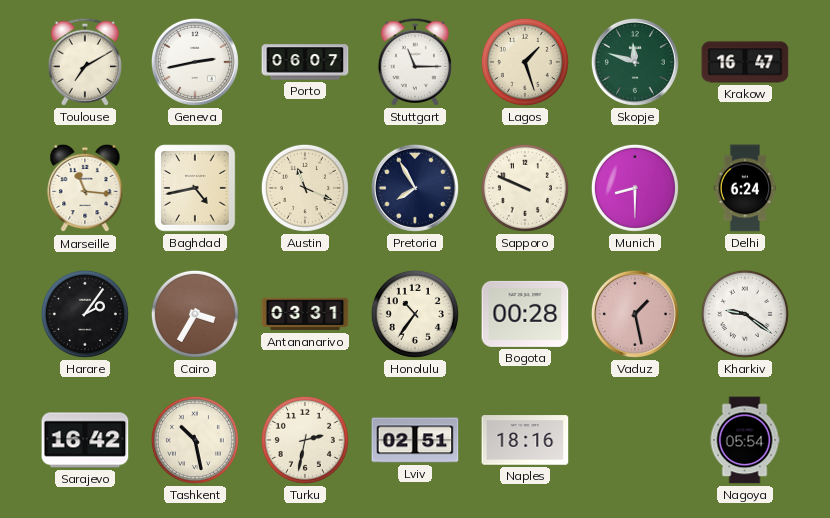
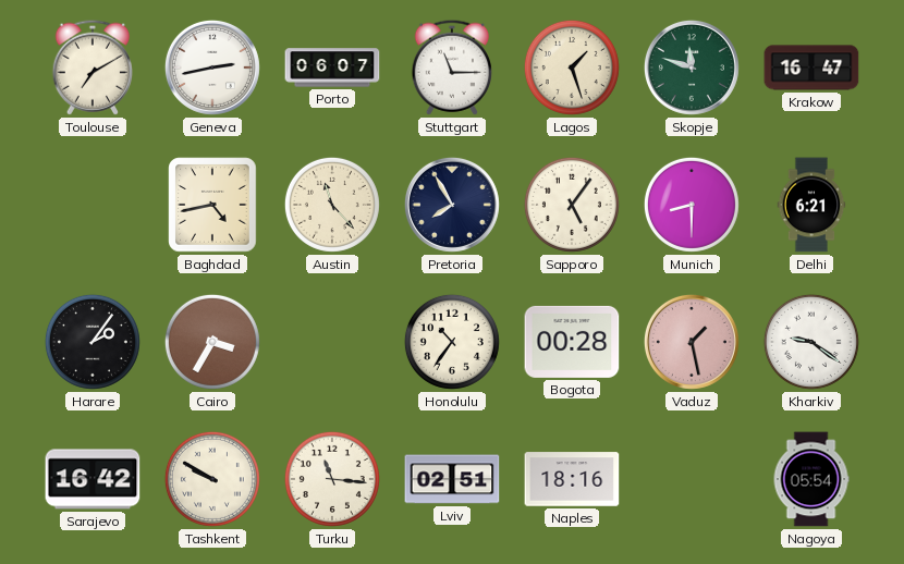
Marseille: 11:16 -> none (85, 188)
Austin: 11:19 -> 11:23 (332, 205)
Sapporo: 9:49 -> 5:06 (572, 205)
Delhi: 6:24 -> 6:21 (811, 205)
Antananarivo: 03:31 -> none (305, 314)
Tashkent: 10:28 -> 9:50 (212, 479)
Turku: 2:32 -> 11:16 (332, 479)
